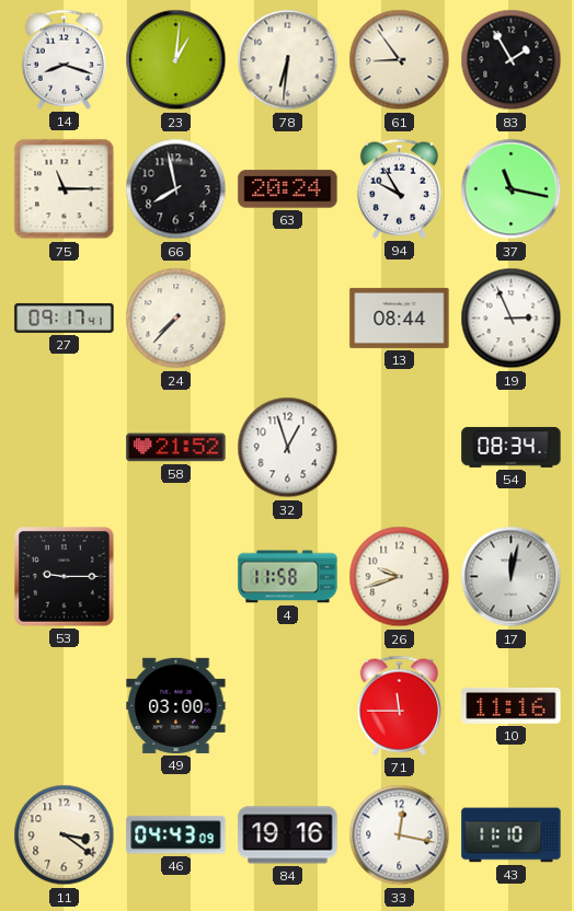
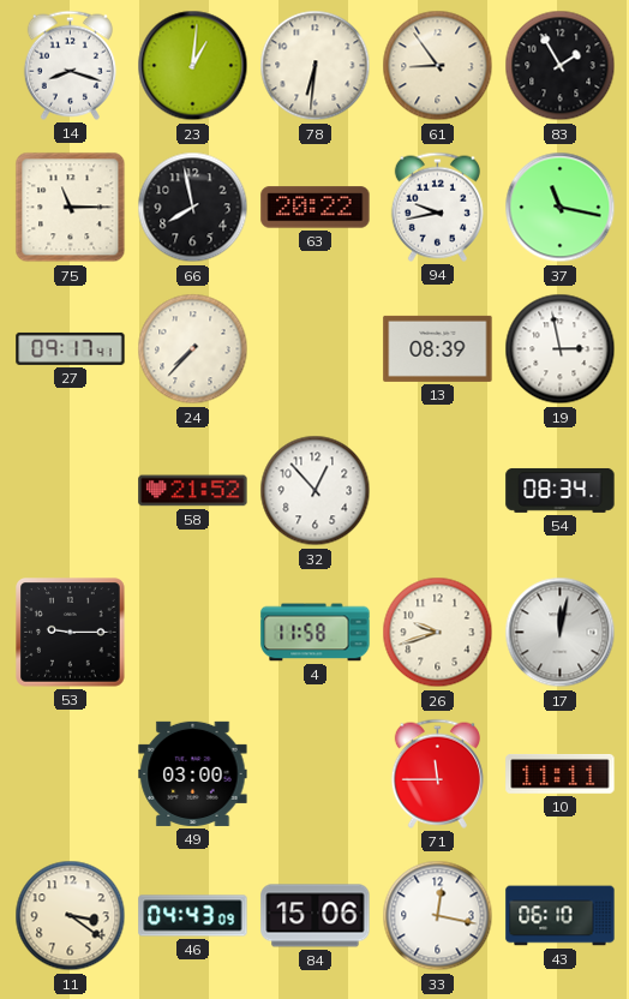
63: 20:24 -> 20:22 (316, 208)
94: 9:55 -> 9:43 (437, 207)
13: 08:44 -> 08:39 (438, 348)
19: 2:56 -> 2:58 (561, 349)
32: 12:57 -> 12:53 (316, 491)
10: 11:16 -> 11:11 (561, 774)
84: 19:16 -> 15:06 (316, 916)
43: 11:10 -> 06:10 (561, 916)
